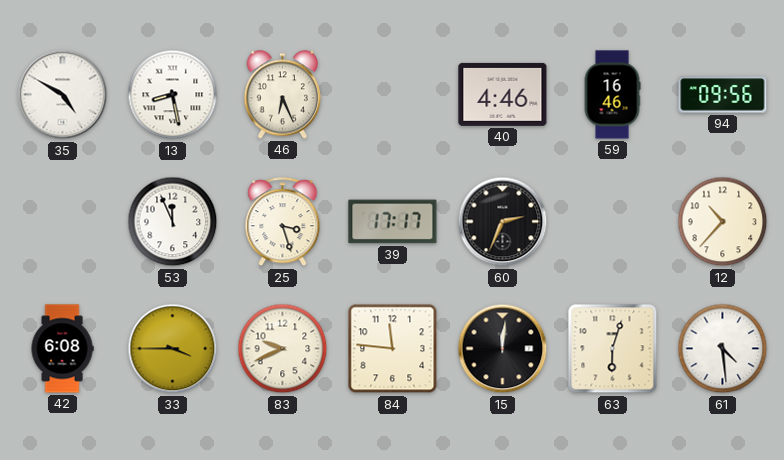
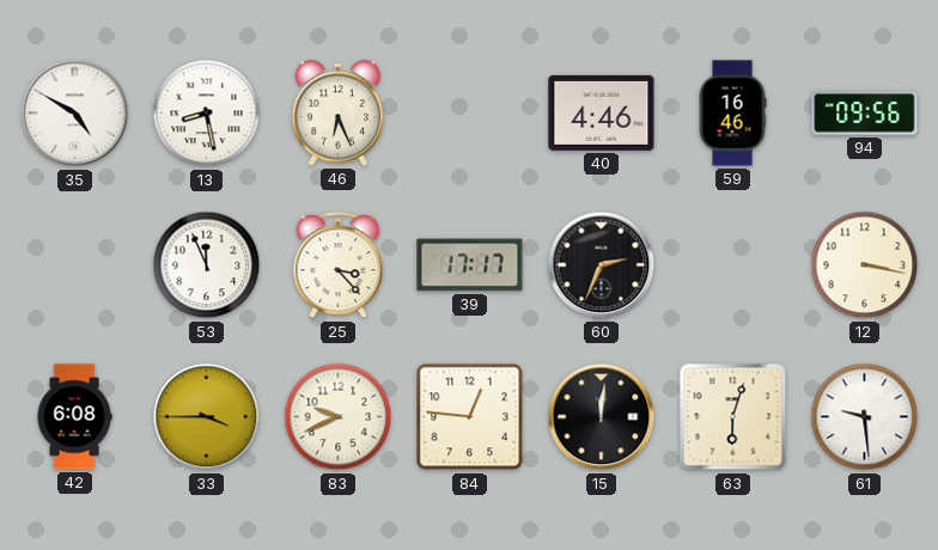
25: 3:27 -> 3:23 (339, 265)
12: 10:37 -> 3:17 (865, 265)
84: 11:46 -> 12:46 (470, 417)
61: 4:29 -> 9:29 (865, 417)
